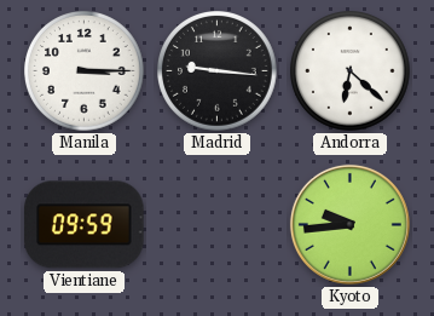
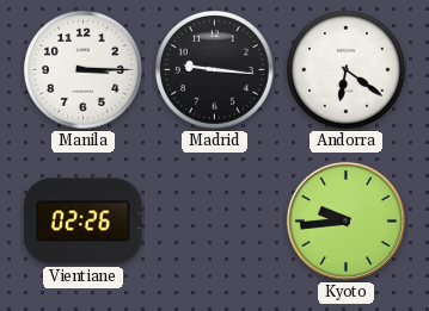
Andorra: 6:22 -> 6:21 (347, 70)
Vientiane: 09:59 -> 02:26 (84, 222)
